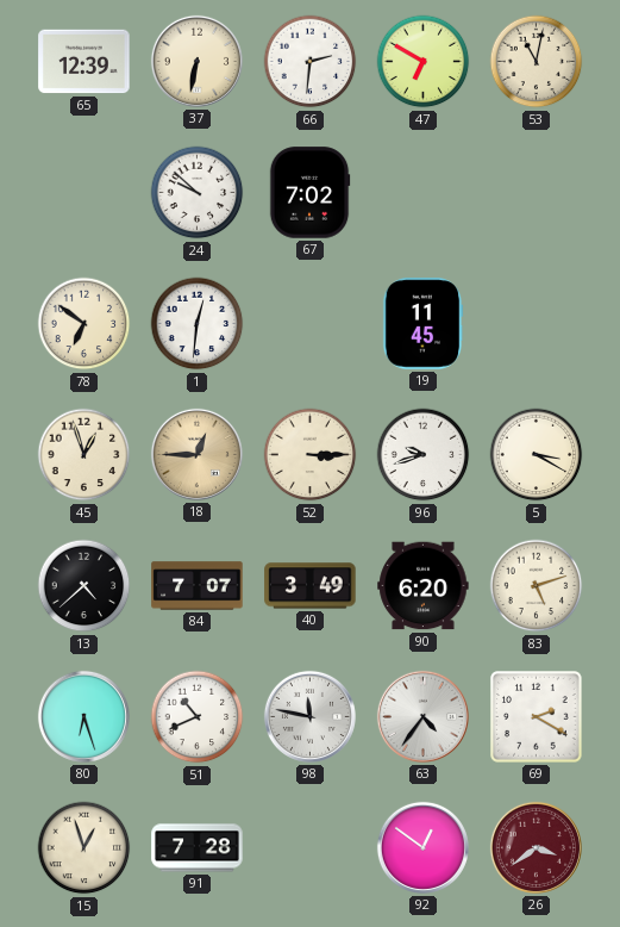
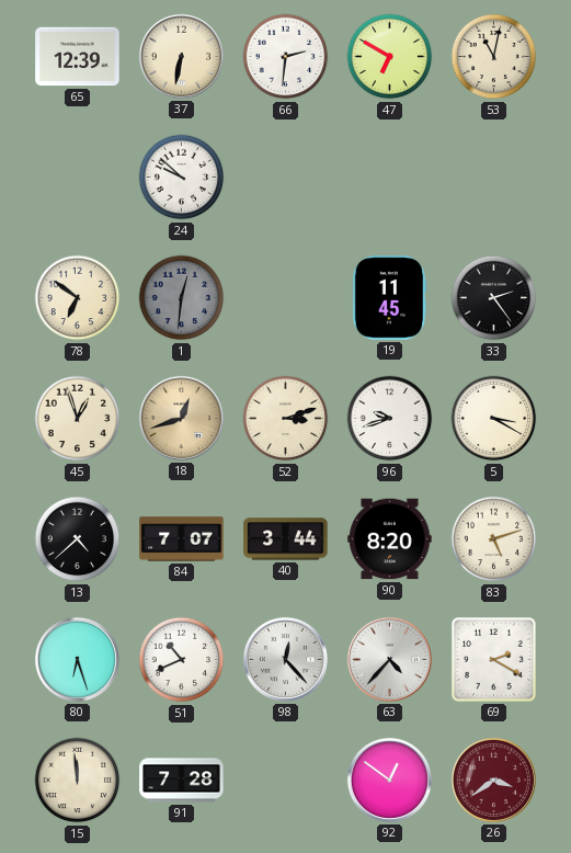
67: 7:02 -> none (309, 193)
1 dial: white -> grey (182, 298)
33: none -> 2:24 (494, 298)
18: 12:45 -> 12:42 (181, 418)
52: 3:15 -> 3:12 (286, 419)
40: 3:49 -> 3:44 (286, 539)
90: 6:20 -> 8:20 (390, 539)
98: 11:47 -> 12:23 (285, 659)
63: 4:36 -> 4:37 (389, 659)
15: 12:57 -> 11:59 (78, 781)
